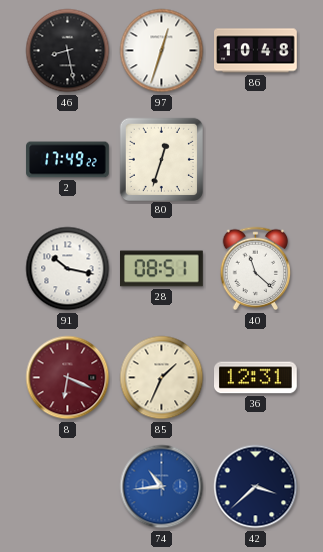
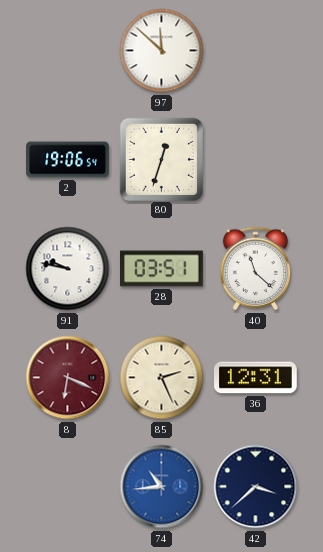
46: 8:28 -> none (68, 51)
97: 12:33 -> 11:52 (162, 51)
86: 10:48 -> none (256, 51)
2: 17:49 -> 19:06 (68, 160)
91: 10:17 -> 9:47 (68, 269)
28: 08:51 -> 03:51 (162, 269)
85: 1:34 -> 2:26 (162, 378)
